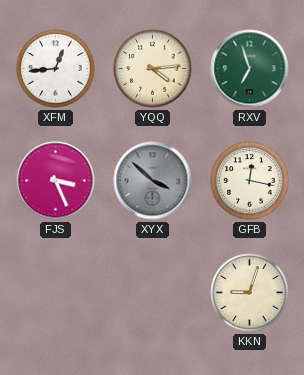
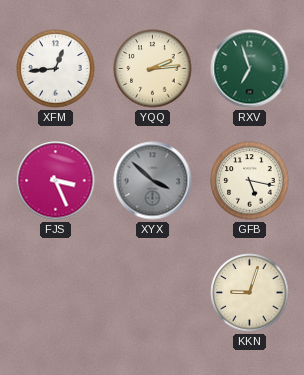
YQQ: 4:14 -> 2:14 (153, 69)
GFB: 12:17 -> 5:17 (250, 181)
